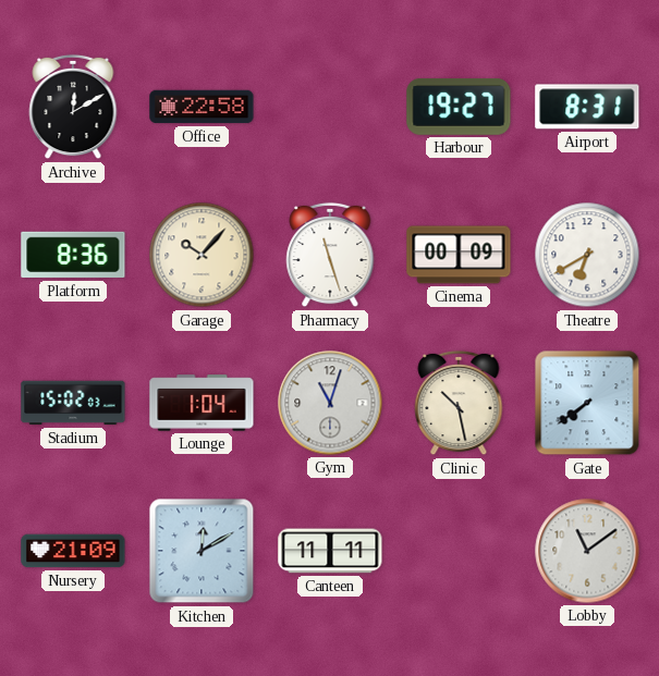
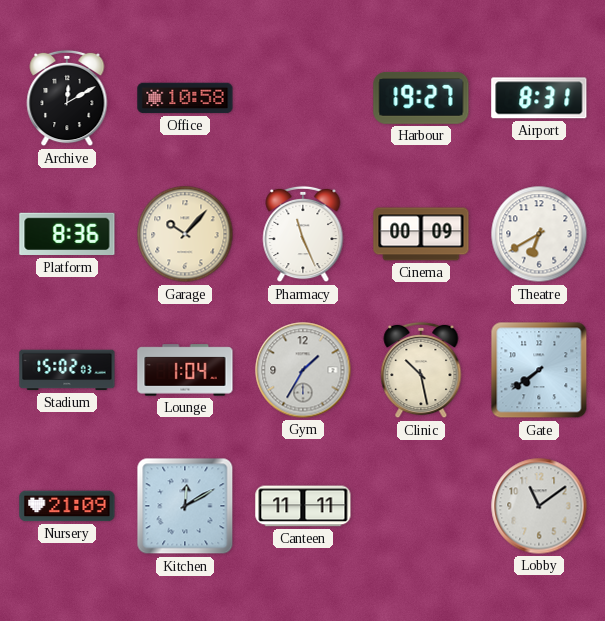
Office: 22:58 -> 10:58 (185, 98)
Pharmacy: 11:27 -> 11:26 (303, 234)
Gym: 11:03 -> 1:35 (303, 370)
